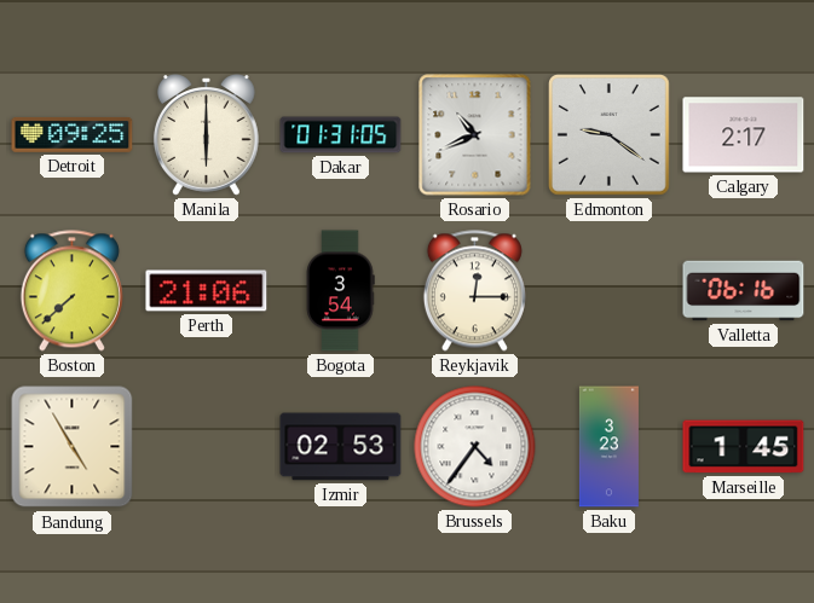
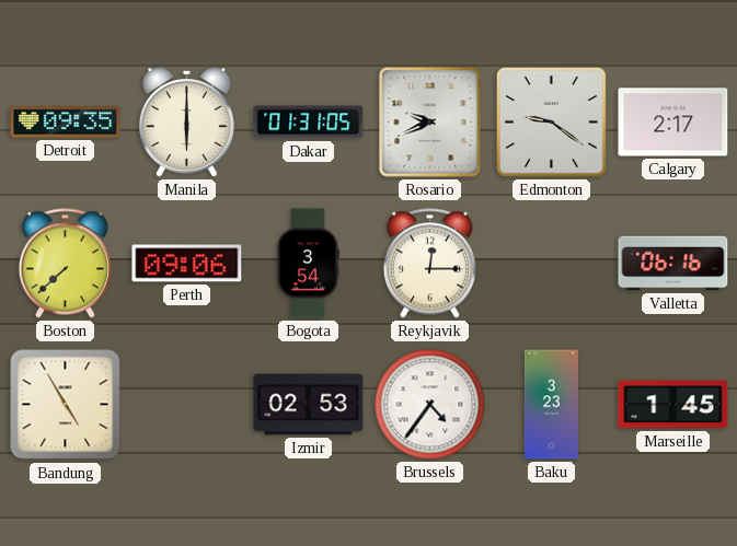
Detroit: 09:25 -> 09:35 (66, 121)
Rosario: 10:41 -> 9:41 (430, 123)
Perth: 21:06 -> 09:06 (187, 264)
